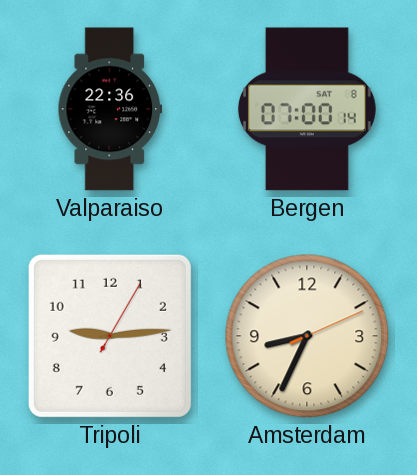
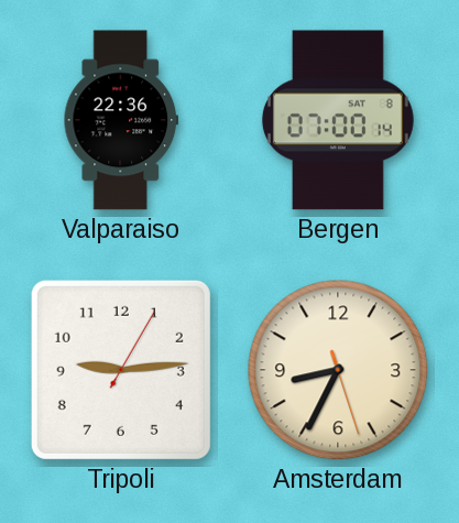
Amsterdam: 8:34:11 -> 8:34:27 (338, 370)
